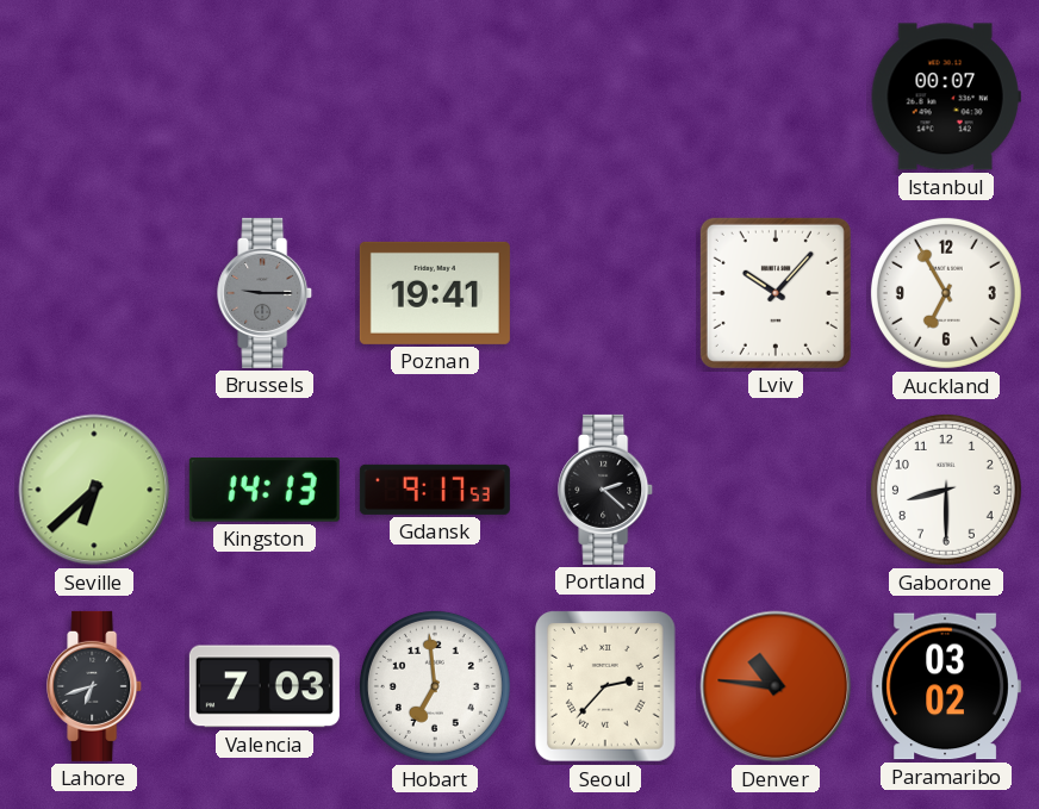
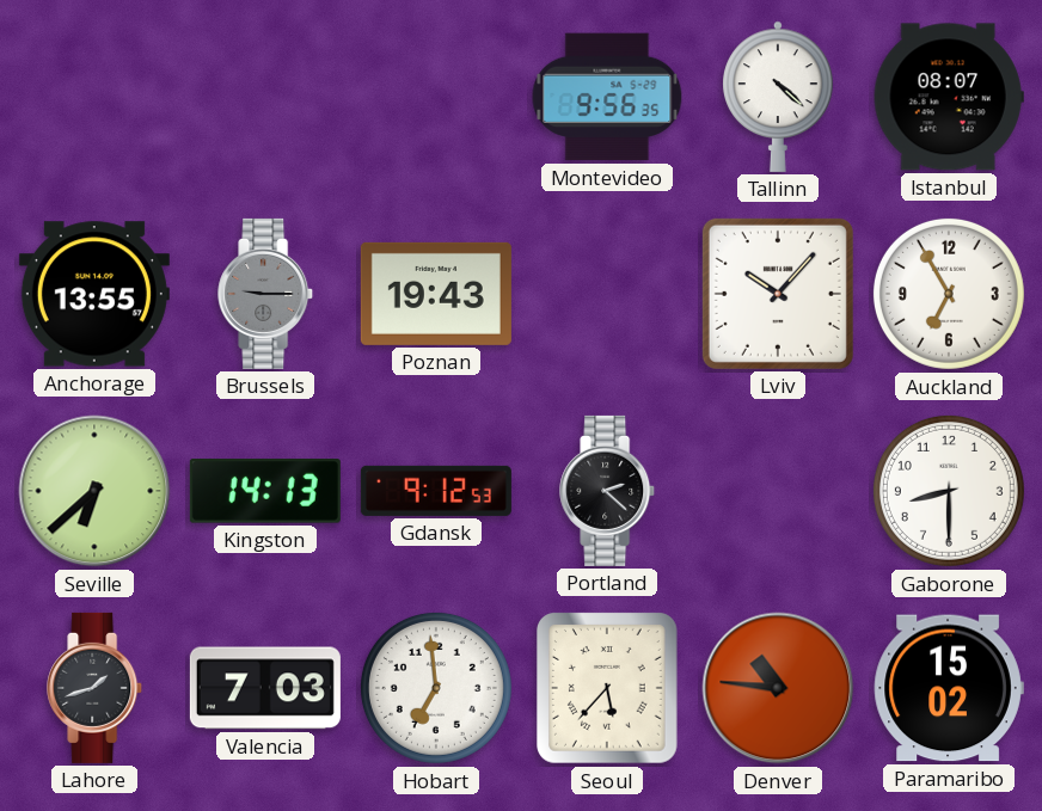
Montevideo: none -> 9:56 (607, 97)
Tallinn: none -> 4:22 (778, 97)
Istanbul: 00:07 -> 08:07 (949, 97)
Anchorage: none -> 13:55 (94, 294)
Poznan: 19:41 -> 19:43 (436, 294)
Gdansk: 9:17 -> 9:12 (436, 491)
Lahore: 6:42 -> 1:42 (96, 688)
Seoul: 2:37 -> 5:37 (608, 689)
Paramaribo: 03:02 -> 15:02 (949, 688)
